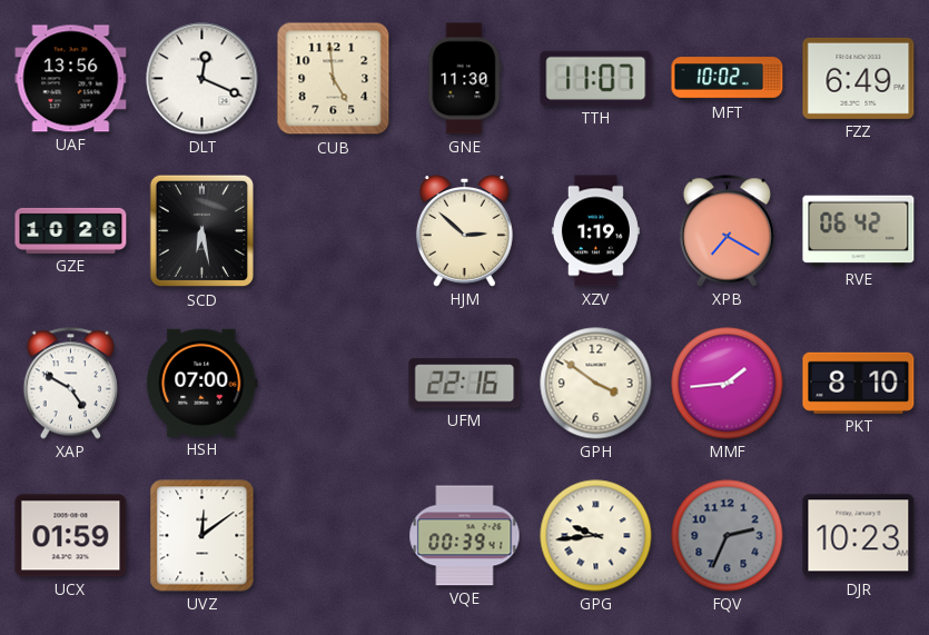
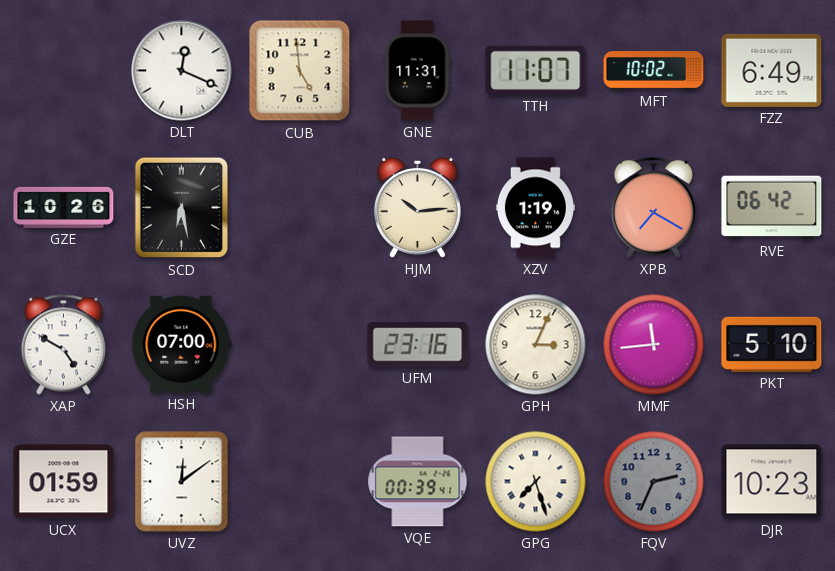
UAF: 13:56 -> none (71, 79)
GNE: 11:30 -> 11:31 (418, 71)
HJM: 2:52 -> 10:14 (417, 207)
UFM: 22:16 -> 23:16 (418, 345)
GPH: 3:51 -> 3:04 (536, 345)
MMF: 1:44 -> 11:44 (654, 345)
PKT: 8:10 -> 5:10 (772, 344)
GPG: 9:44 -> 7:27 (536, 482)
